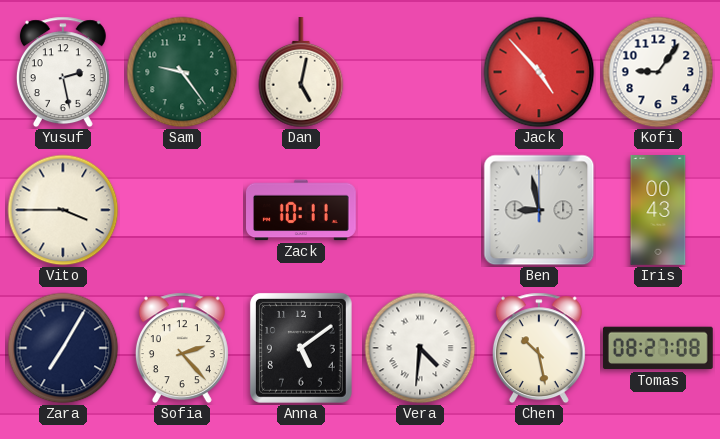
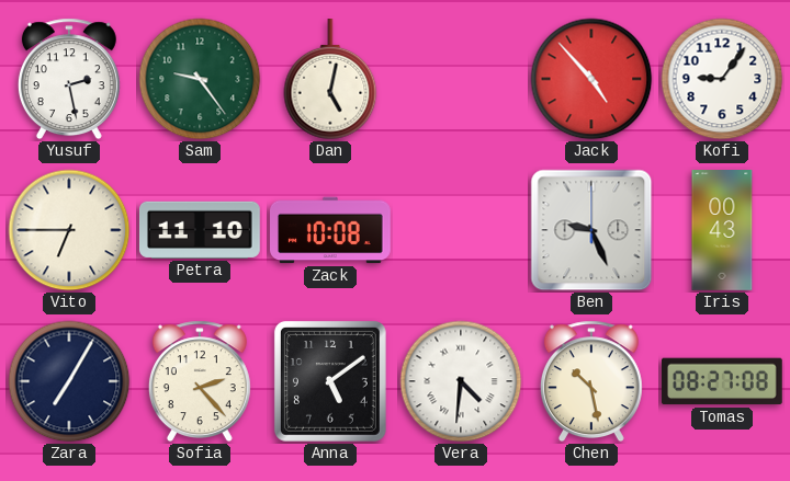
Vito: 3:45 -> 6:45 (69, 230)
Petra: none -> 11:10 (200, 230)
Zack: 10:11 -> 10:08 (331, 230)
Ben: 8:58 -> 9:26 (591, 230)
